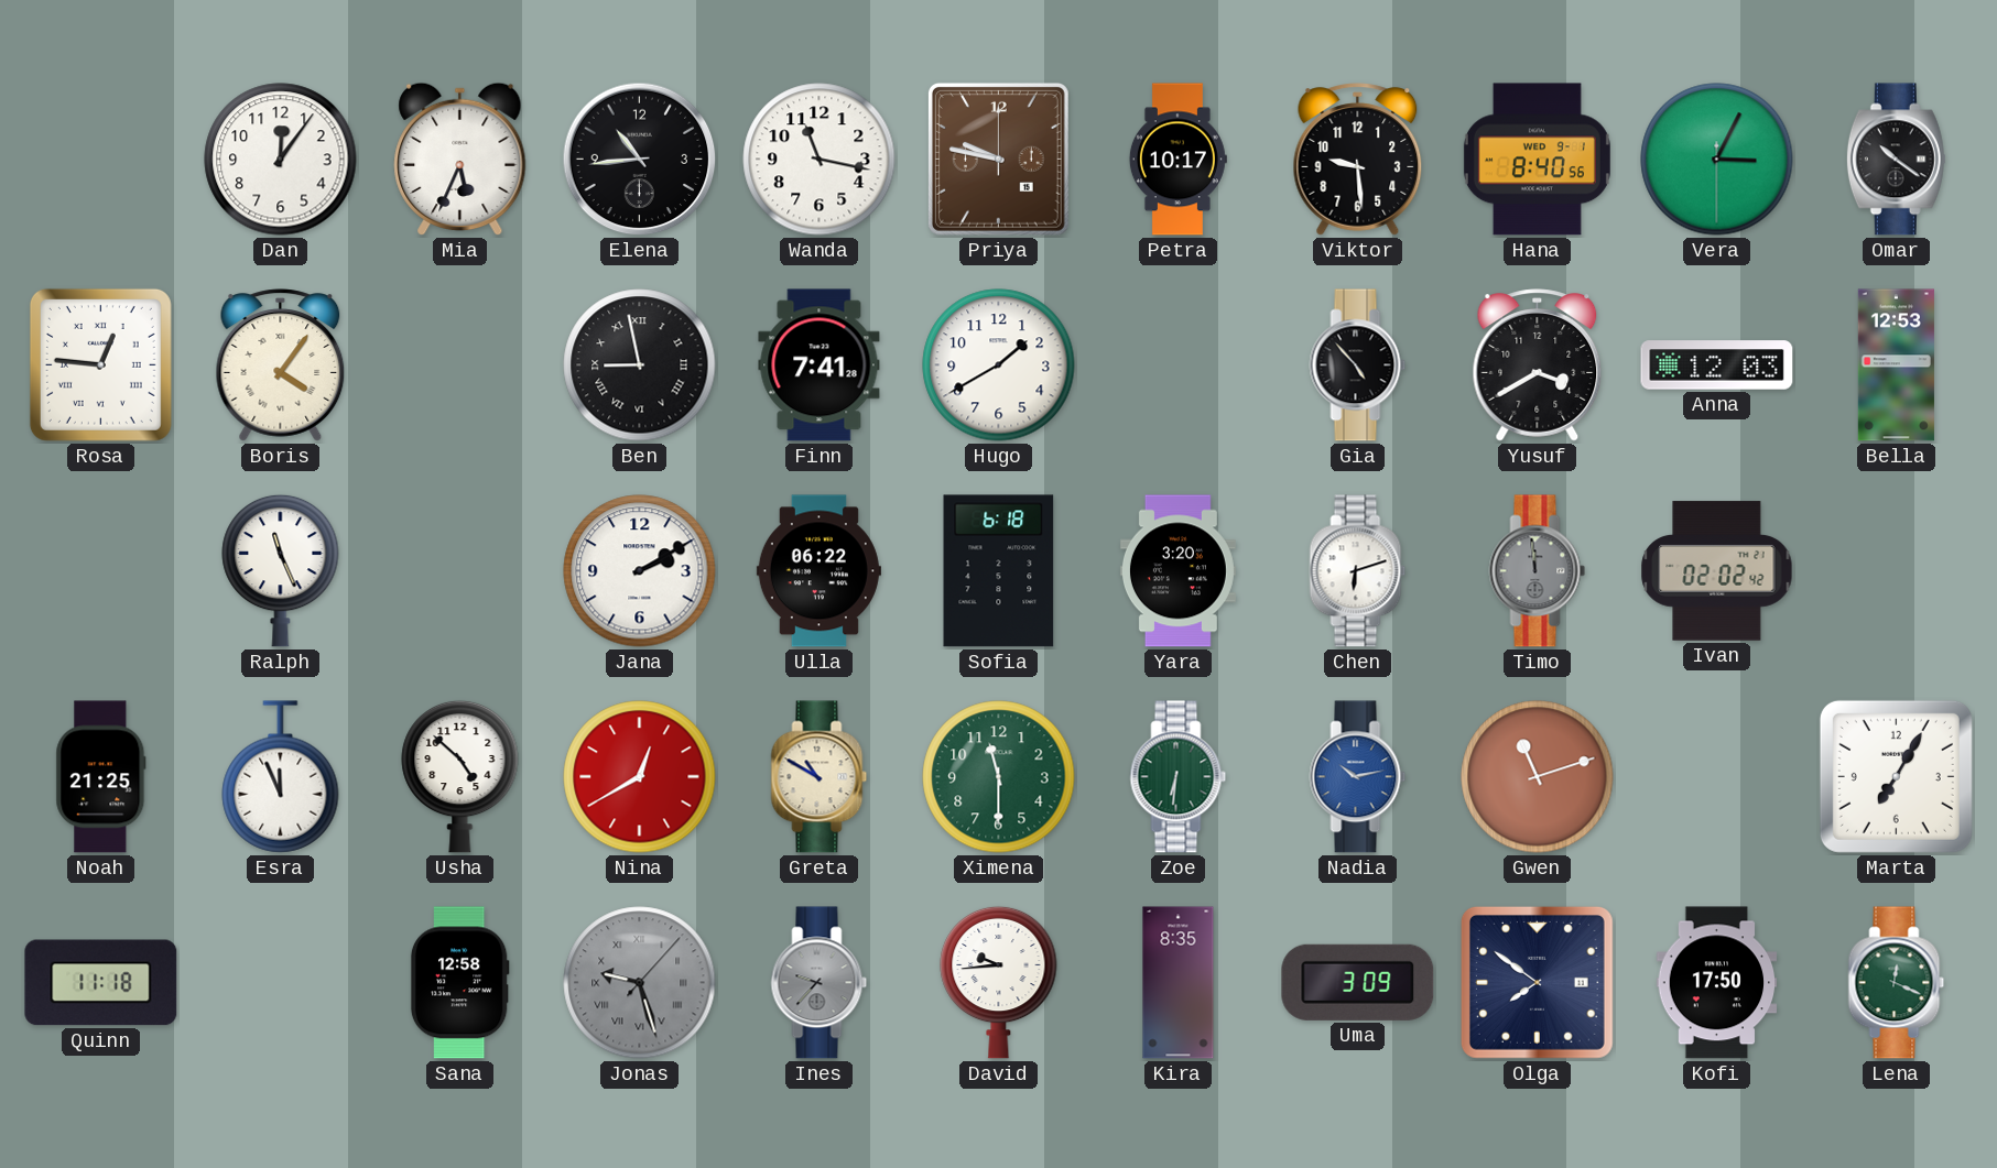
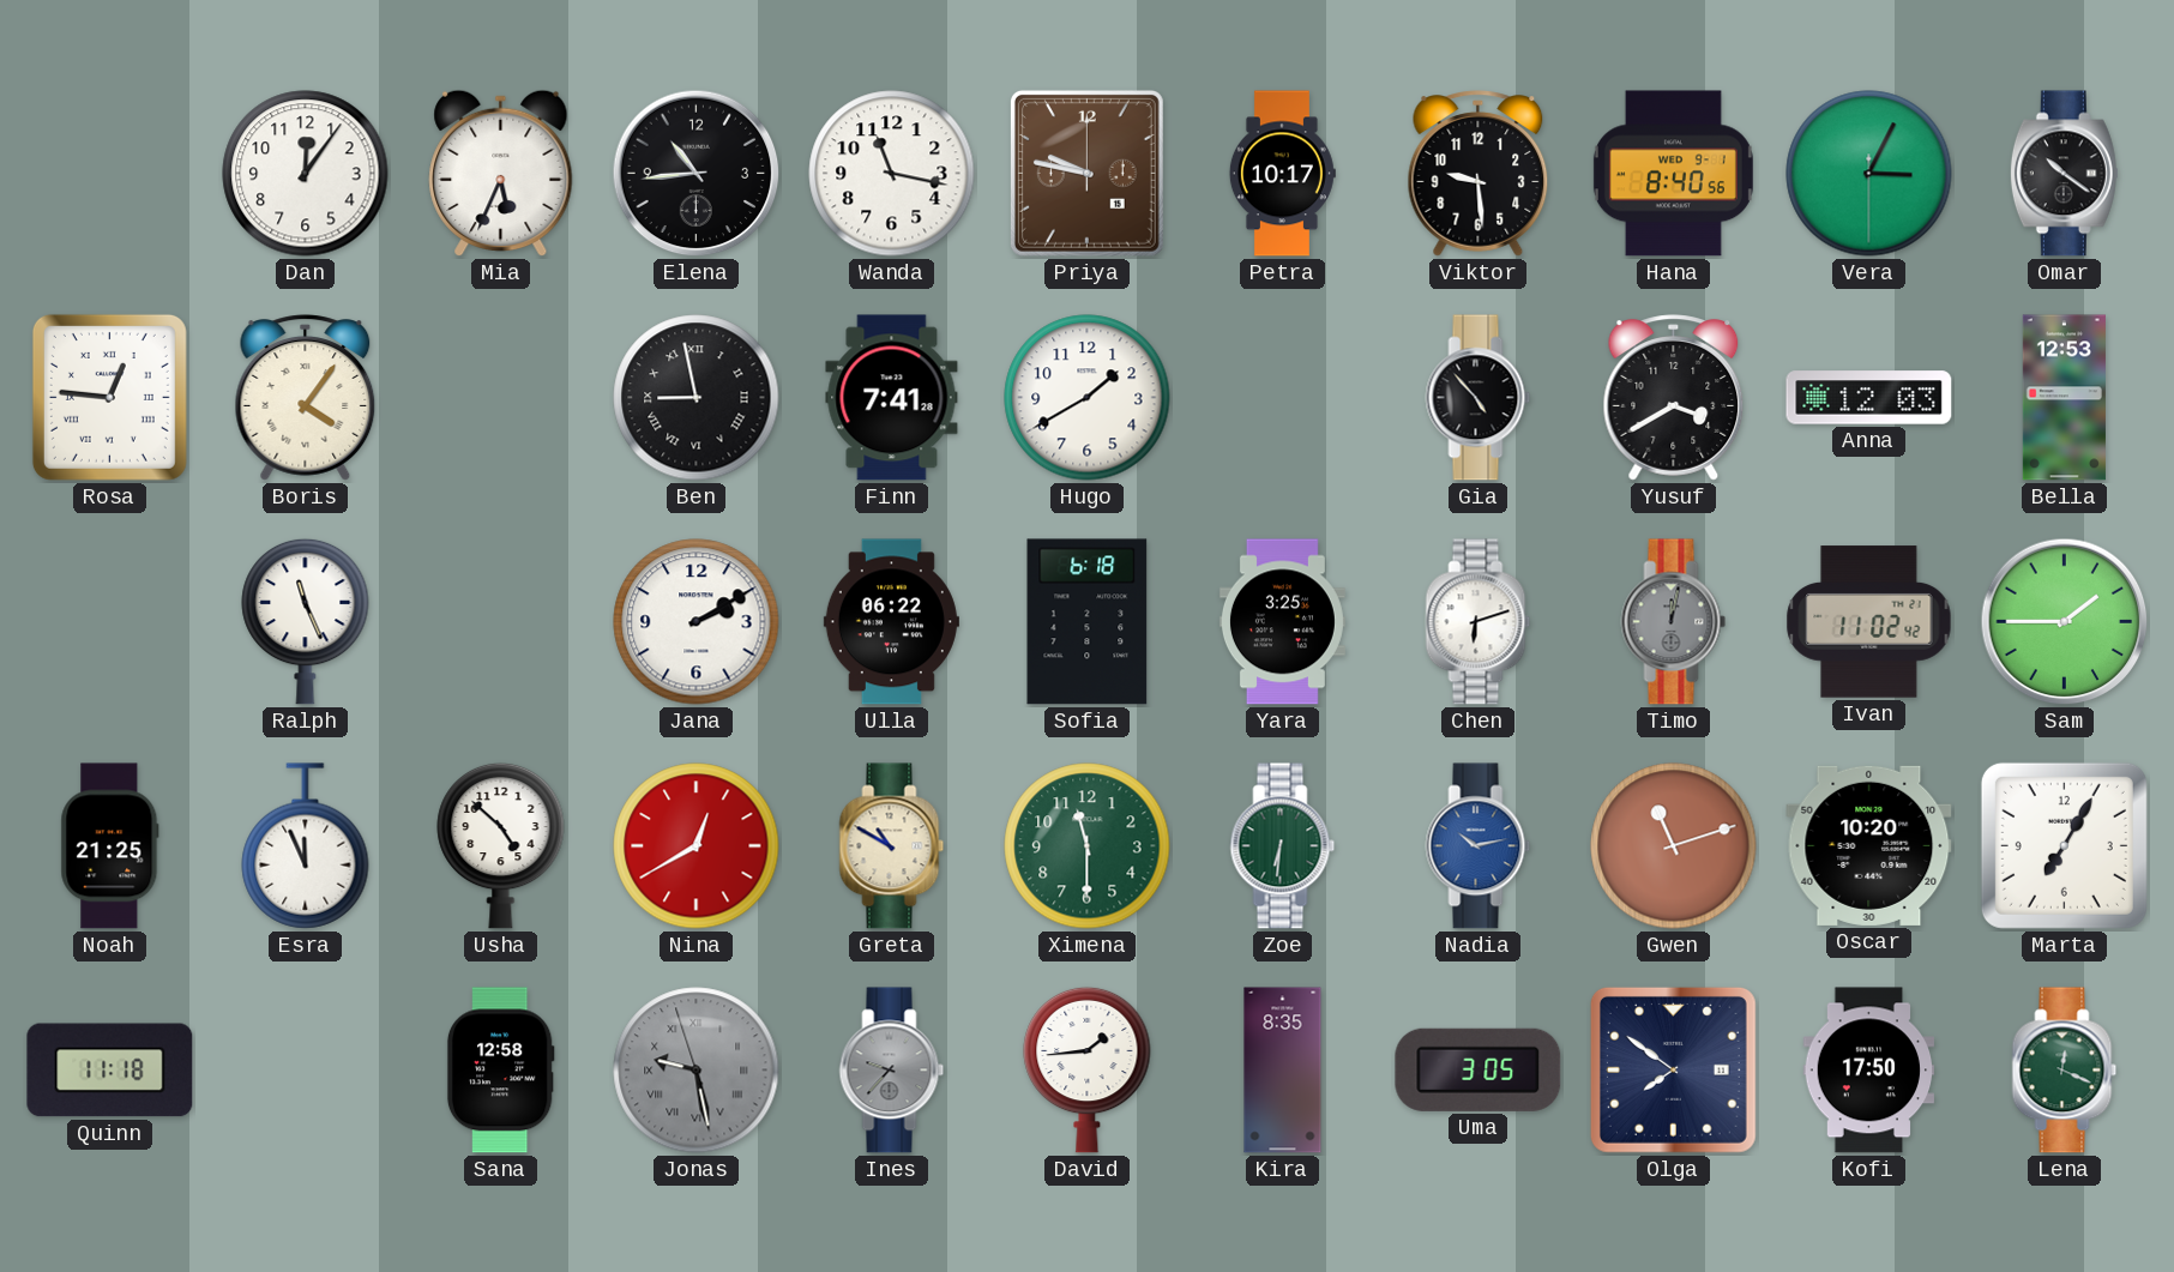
Yara: 3:20 -> 3:25 (1282, 622)
Timo: 11:59 -> 12:02 (1674, 622)
Ivan: 02:02 -> 11:02 (1869, 622)
Sam: none -> 1:45 (2065, 622)
Oscar: none -> 10:20 (1869, 845)
Jonas: 9:27:07 -> 9:27:57 (697, 1071)
David: 9:44 -> 1:44 (1088, 1069)
Uma: 3:09 -> 3:05 (1479, 1069)
